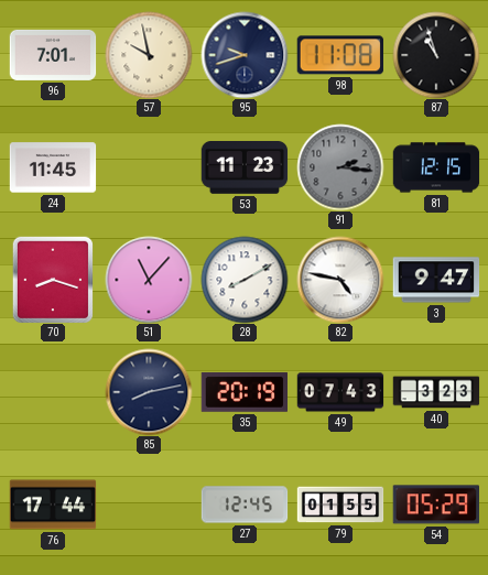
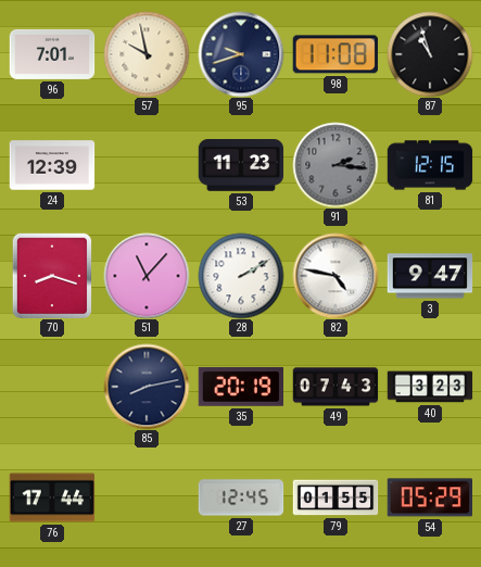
24: 11:45 -> 12:39 (52, 165)
28: 8:10 -> 2:10 (241, 276)
